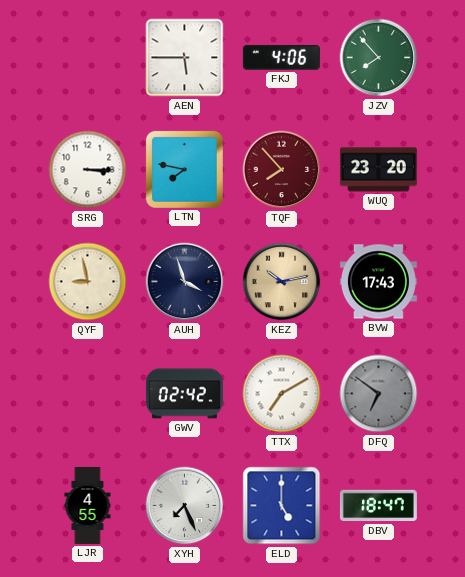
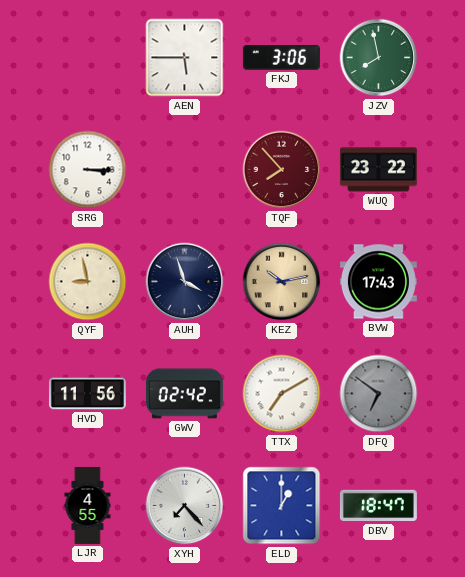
FKJ: 4:06 -> 3:06 (281, 57)
JZV: 7:53 -> 7:58 (379, 58)
LTN: 7:47 -> none (184, 169)
WUQ: 23:20 -> 23:22 (378, 170)
HVD: none -> 11:56 (87, 394)
XYH: 7:26 -> 7:23 (185, 506)
ELD: 5:00 -> 1:00 (282, 506)
